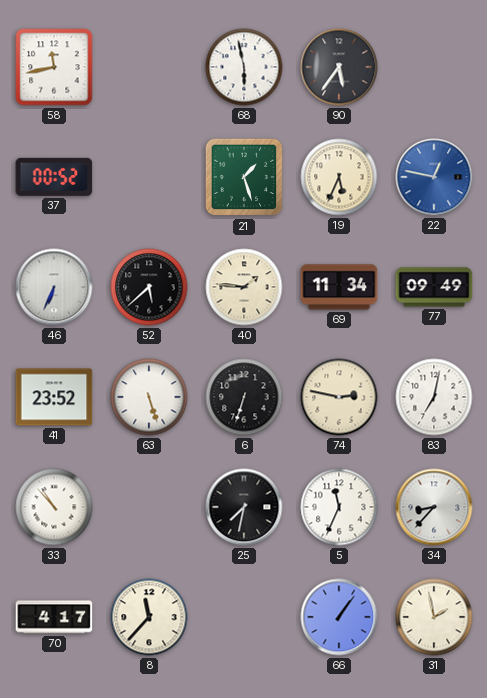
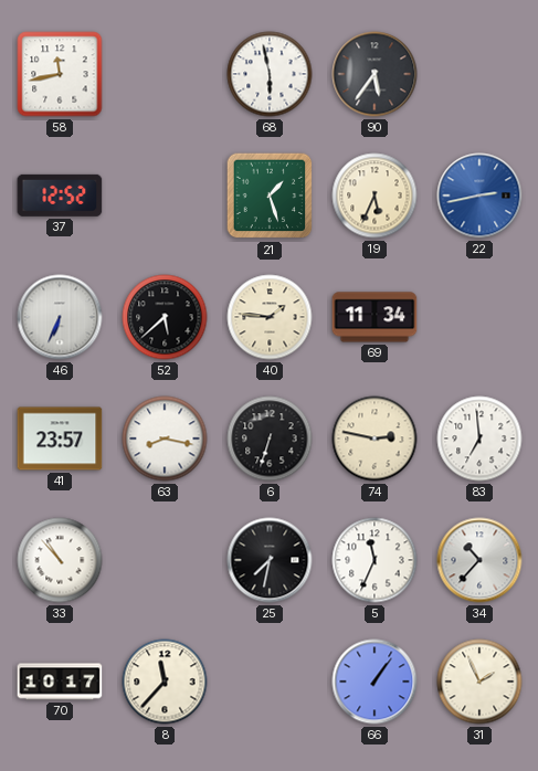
37: 00:52 -> 12:52 (60, 196)
22: 12:47 -> 2:43 (479, 196)
77: 09:49 -> none (434, 287)
41: 23:52 -> 23:57 (60, 439)
63: 5:27 -> 8:17 (165, 439)
83: 7:02 -> 6:59 (479, 439)
34: 8:37 -> 10:37 (479, 560)
70: 4:17 -> 10:17 (60, 682)
31: 1:58 -> 1:56 (479, 682)
